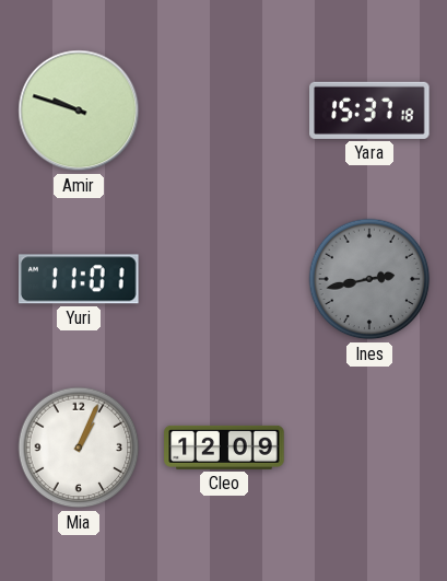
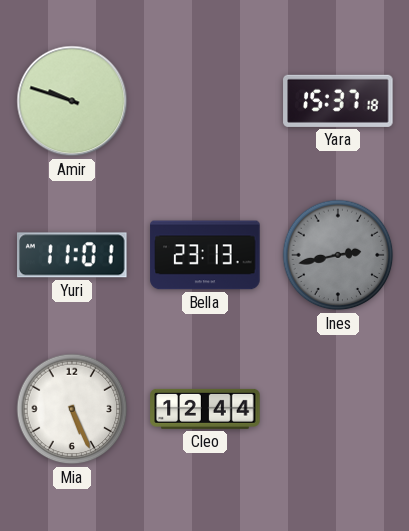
Bella: none -> 23:13 (205, 255)
Mia: 1:04 -> 5:26 (72, 409)
Cleo: 12:09 -> 12:44 (205, 409)
